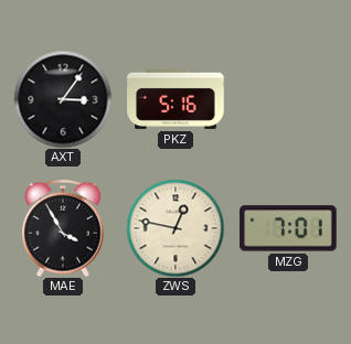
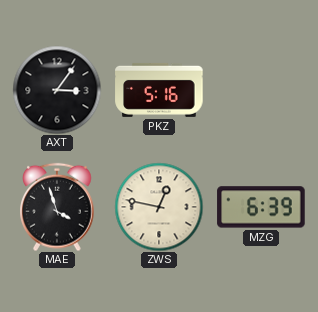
MAE: 3:55 -> 3:57 (58, 207)
MZG: 7:01 -> 6:39 (261, 207)
